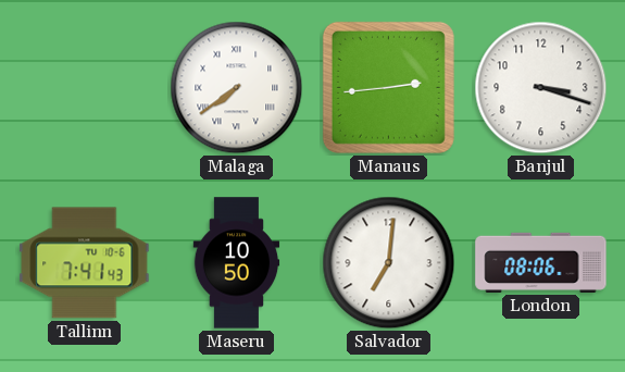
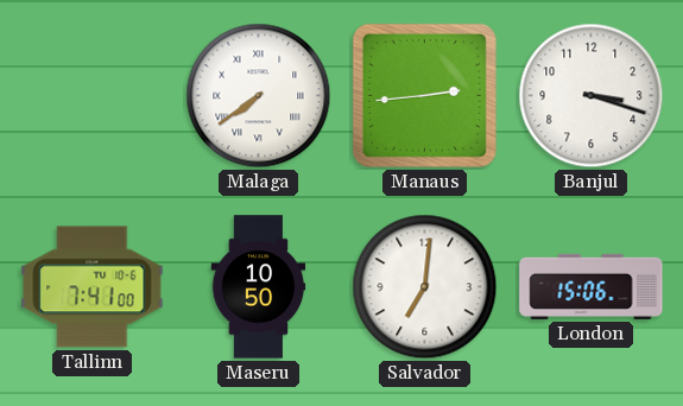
Tallinn: 7:41:43 -> 7:41:00 (93, 287)
London: 08:06 -> 15:06 (592, 286)
